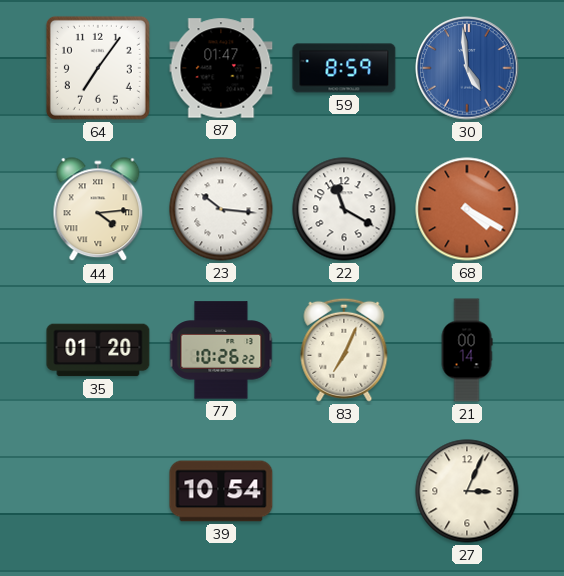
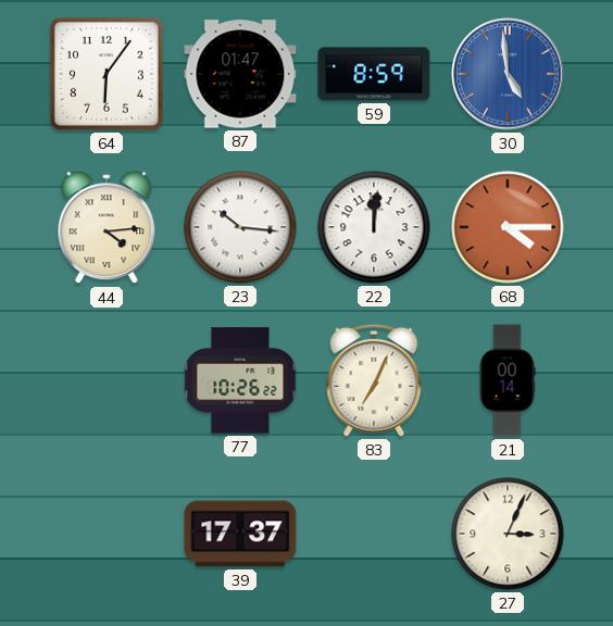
64: 7:06 -> 6:06 (107, 74)
22: 11:20 -> 12:01 (374, 227)
68: 4:20 -> 4:15 (508, 227)
35: 01:20 -> none (98, 350)
39: 10:54 -> 17:37 (240, 534)
